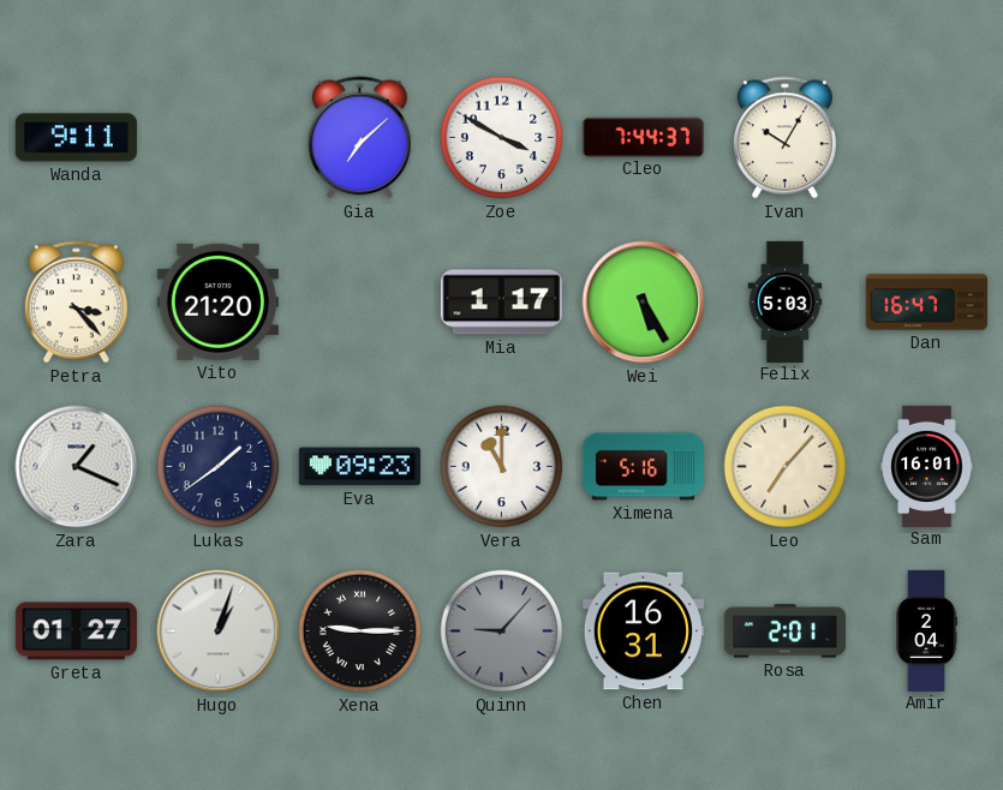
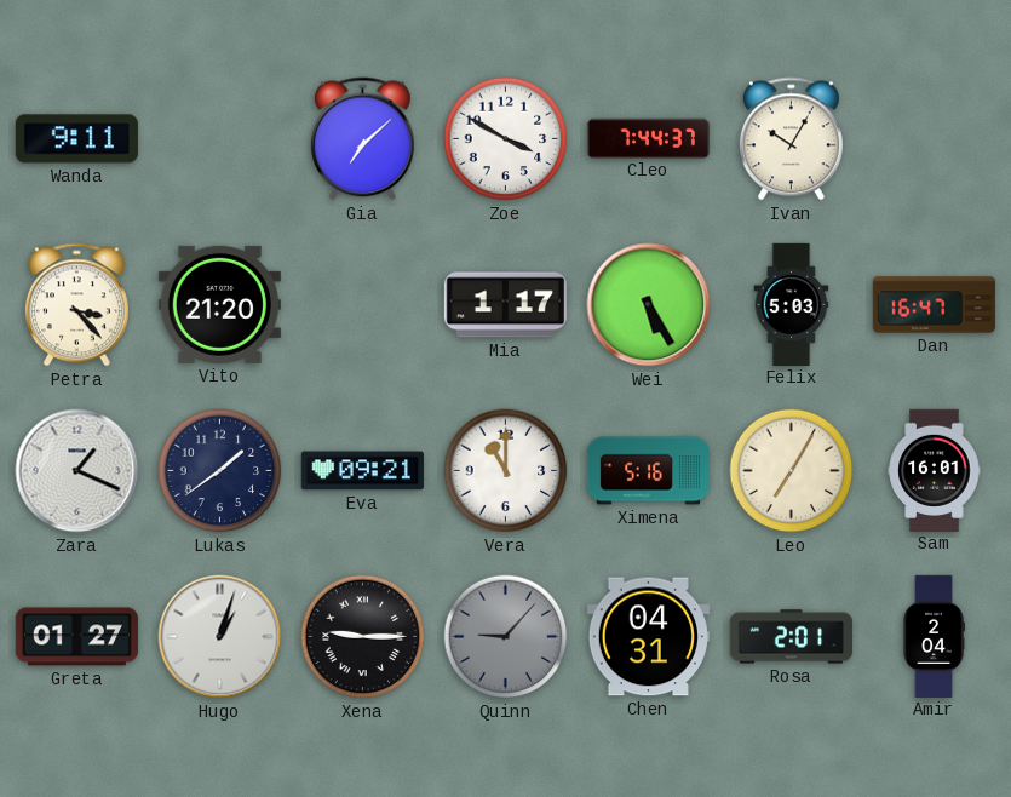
Eva: 09:23 -> 09:21 (362, 471)
Leo: 7:07 -> 7:05 (792, 471)
Chen: 16:31 -> 04:31 (648, 637)
